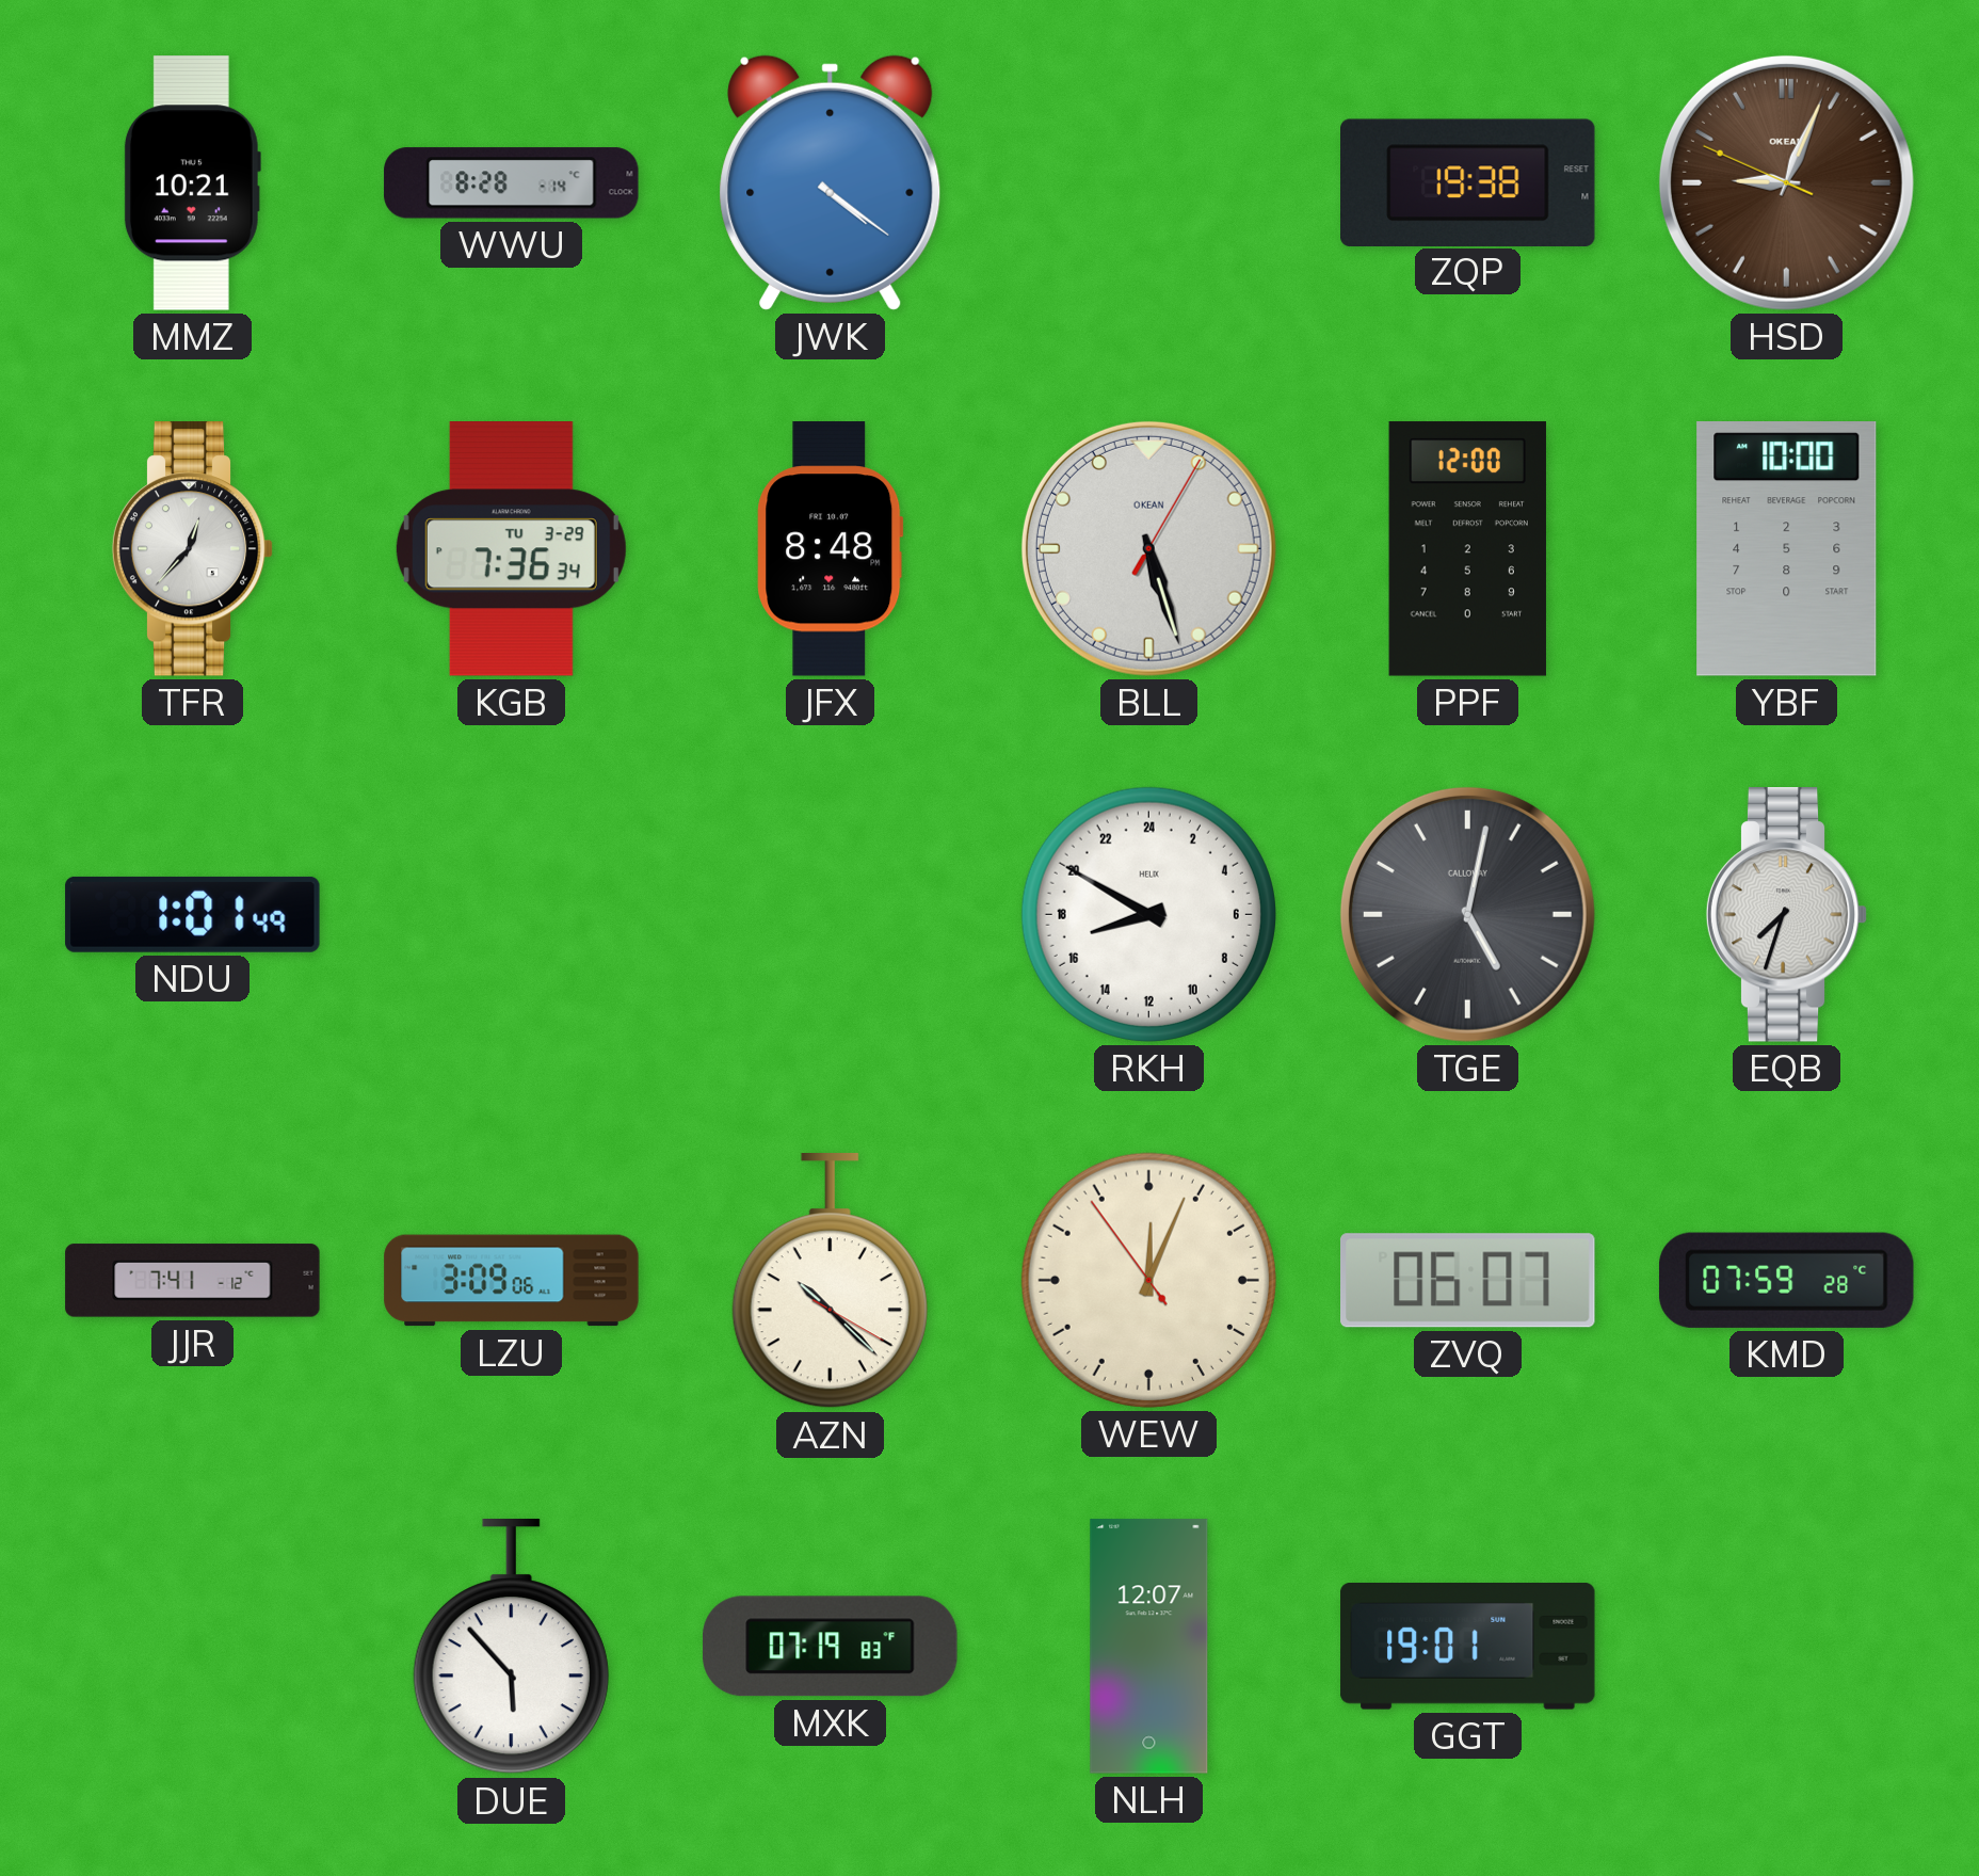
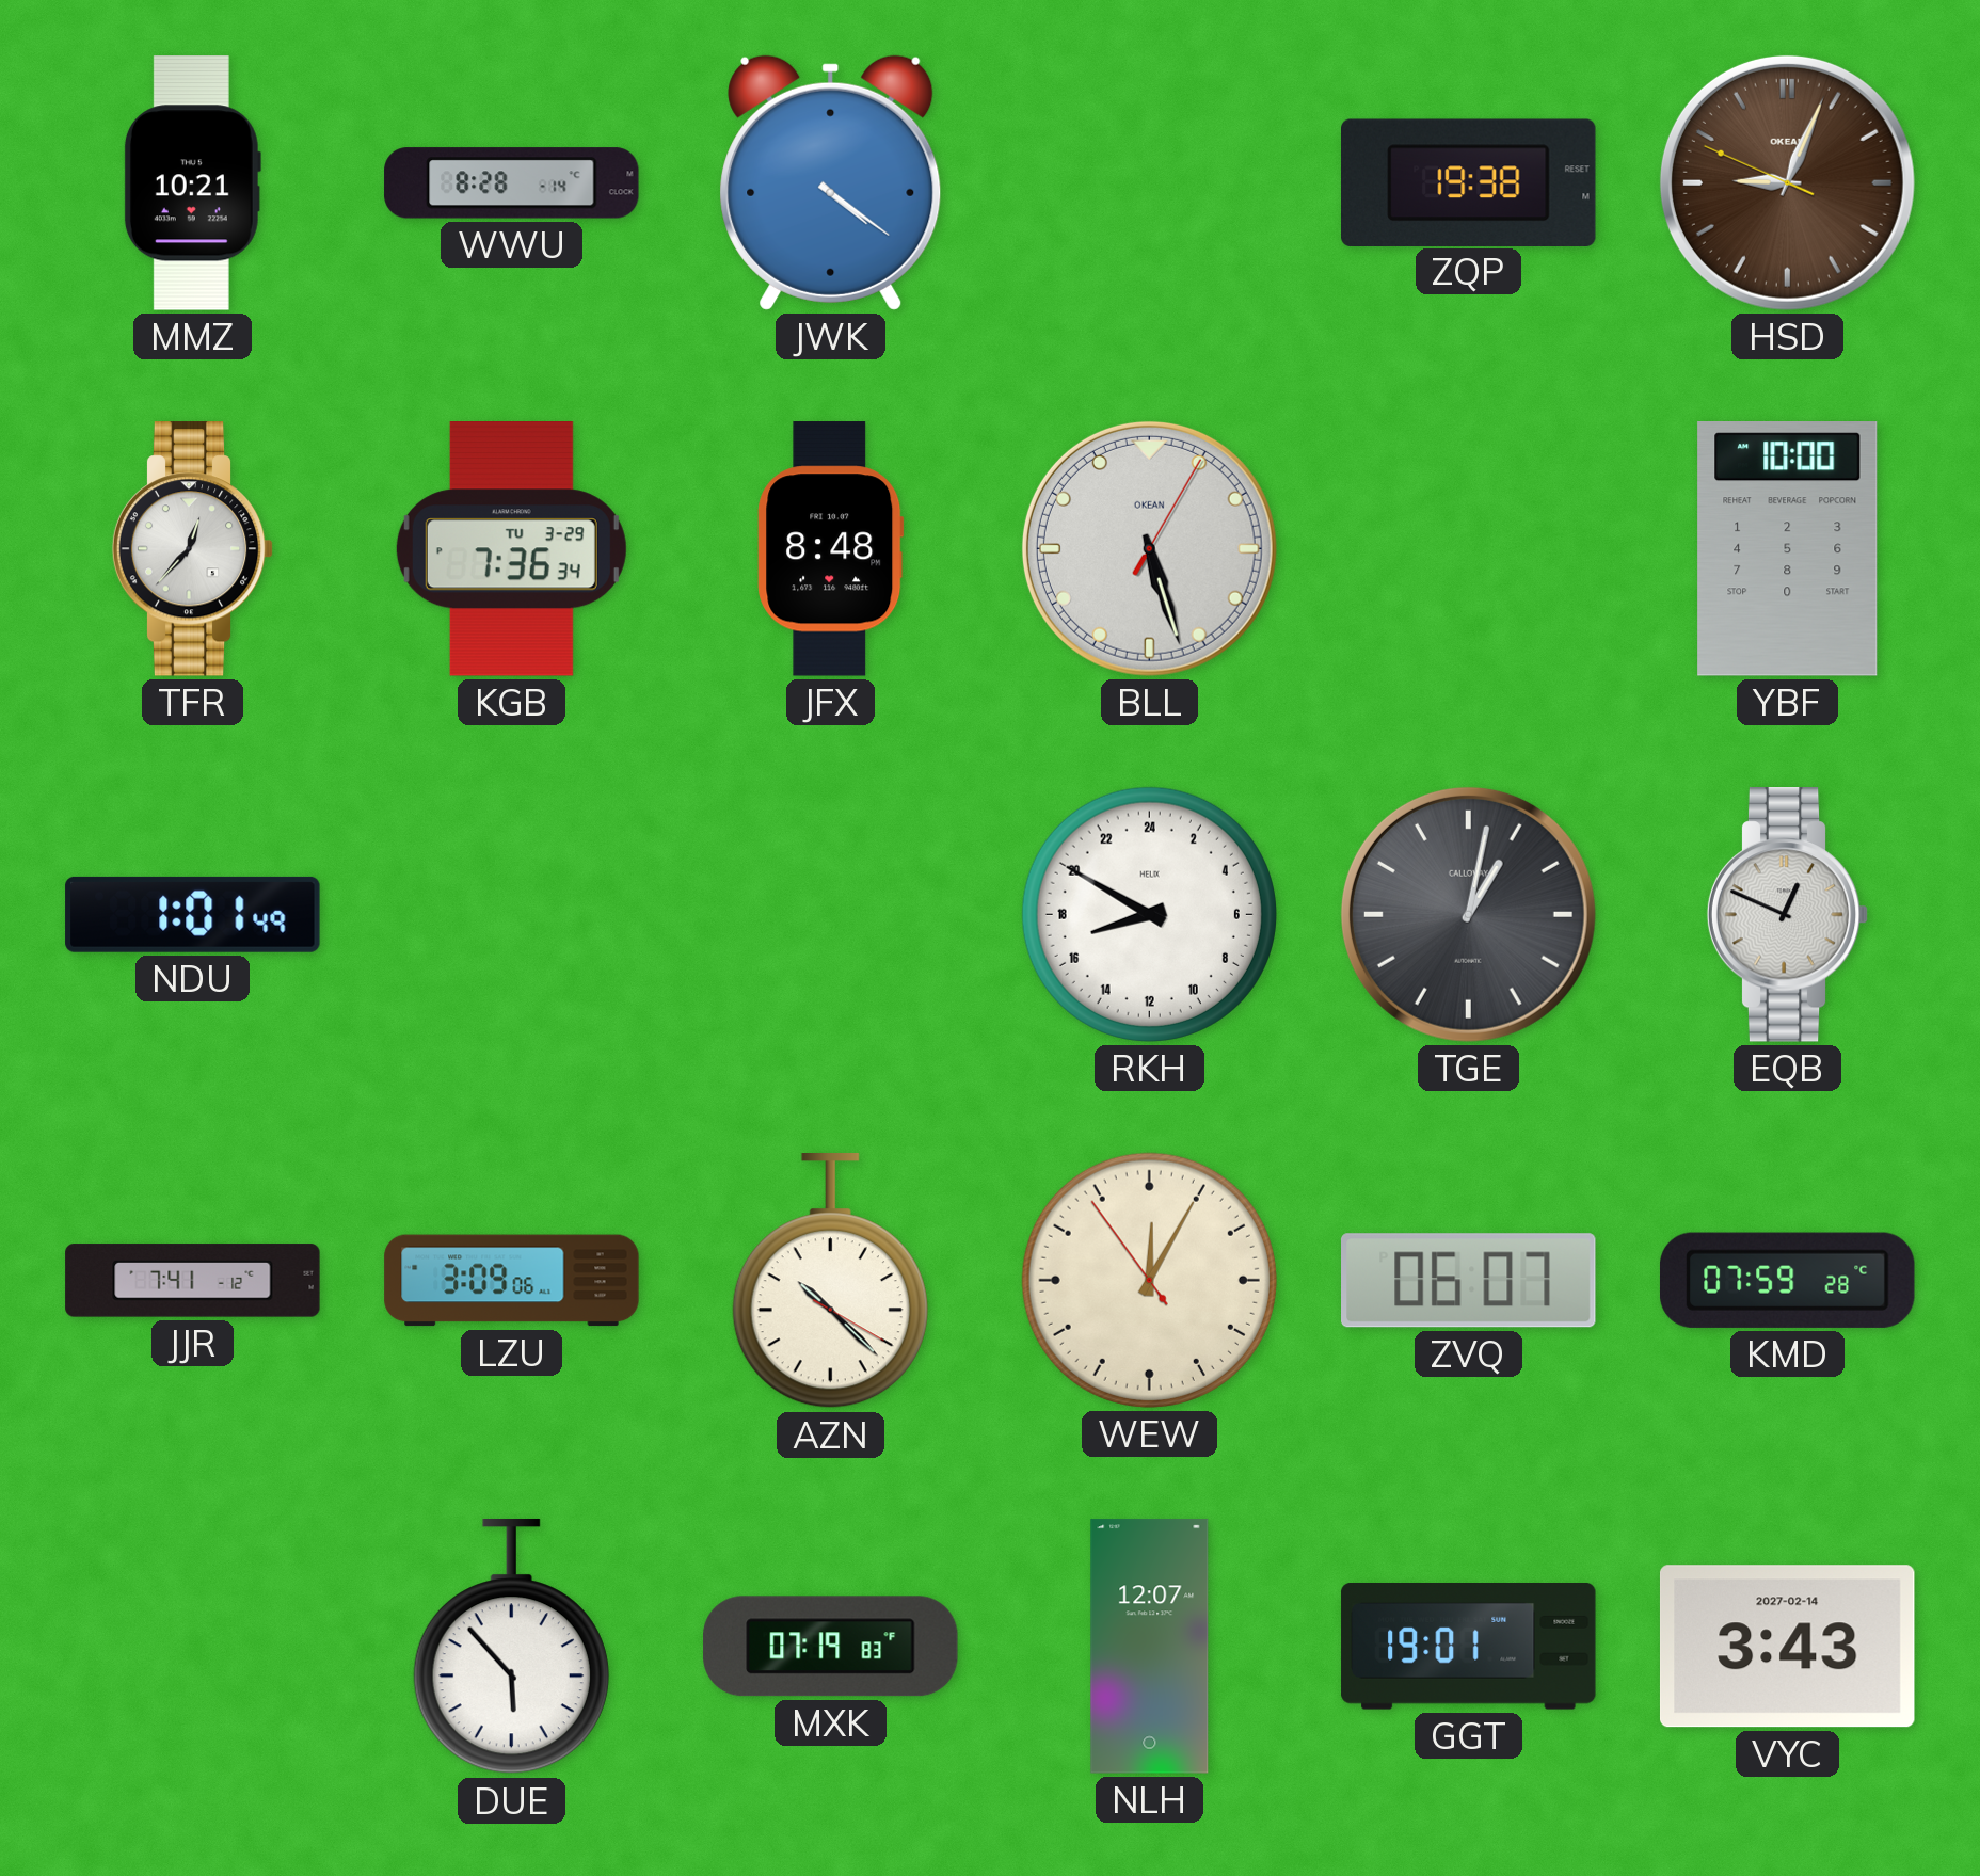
PPF: 12:00 -> none (1467, 549)
TGE: 5:02 -> 1:02 (1468, 914)
EQB: 7:33 -> 12:49 (1788, 915)
WEW: 12:03 -> 12:04 (1149, 1280)
VYC: none -> 3:43 (1787, 1647)
